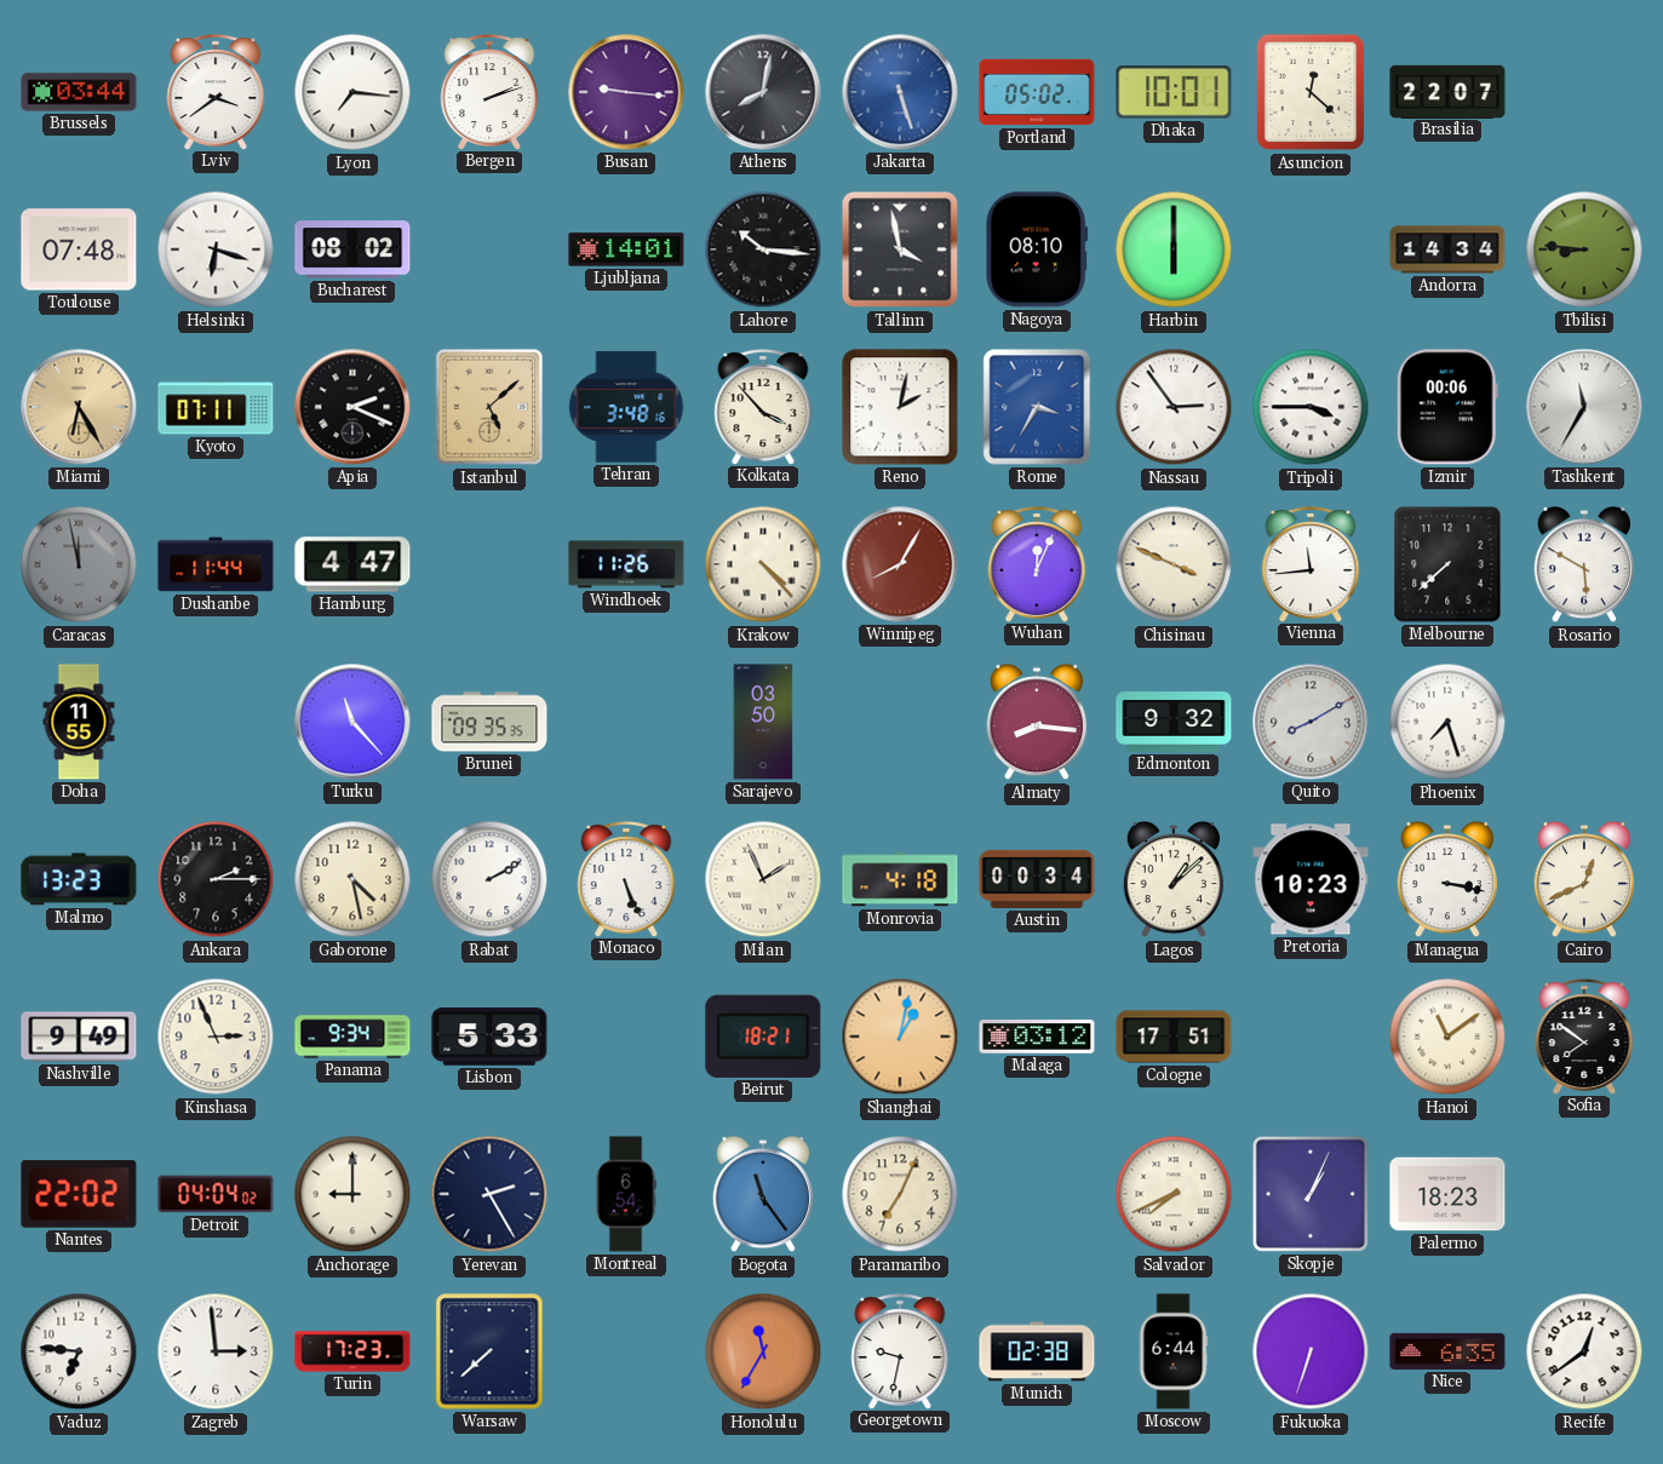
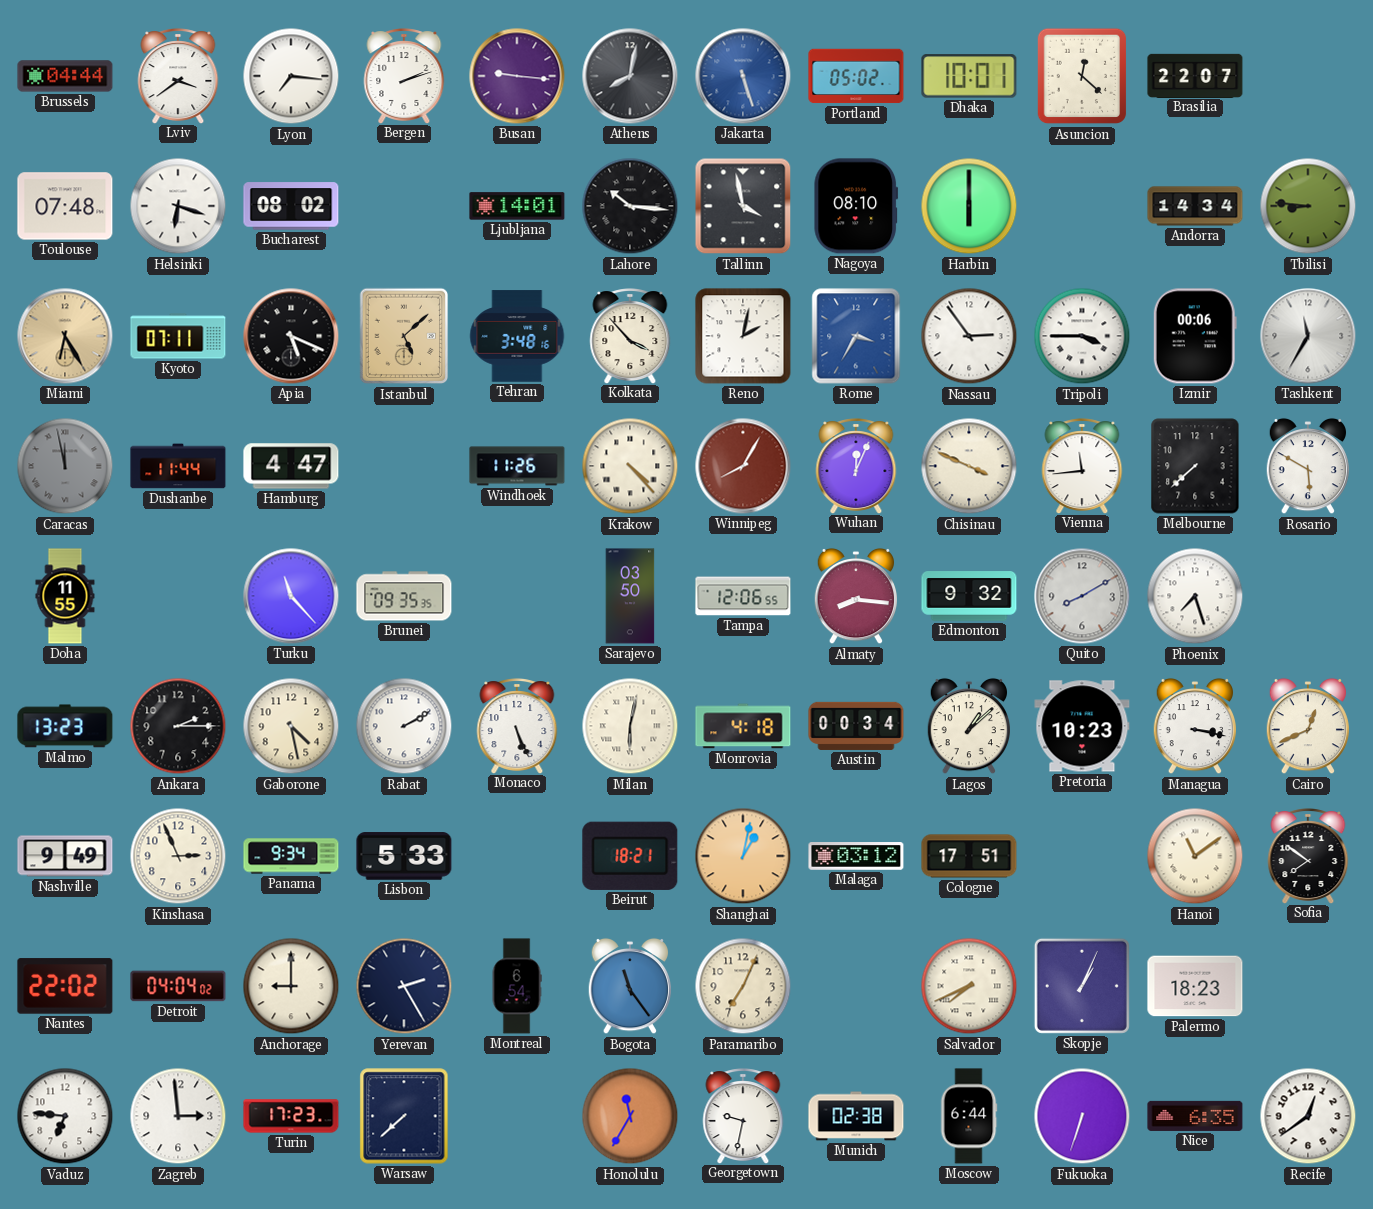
Brussels: 03:44 -> 04:44 (65, 76)
Apia: 2:19 -> 5:19 (291, 336)
Tampa: none -> 12:06 (743, 596)
Milan: 1:56 -> 6:02 (630, 726)
